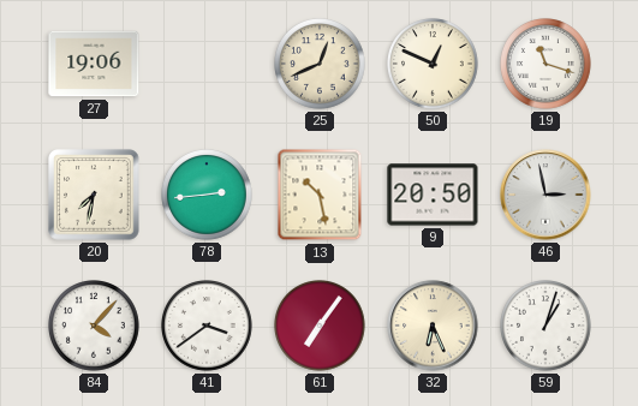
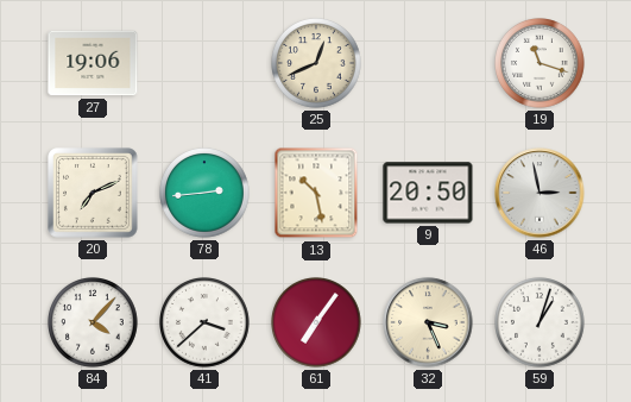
50: 12:49 -> none (434, 65)
20: 7:32 -> 7:11 (93, 193)
41: 3:39 -> 3:38 (206, 324)
32: 6:26 -> 3:26 (428, 322)
